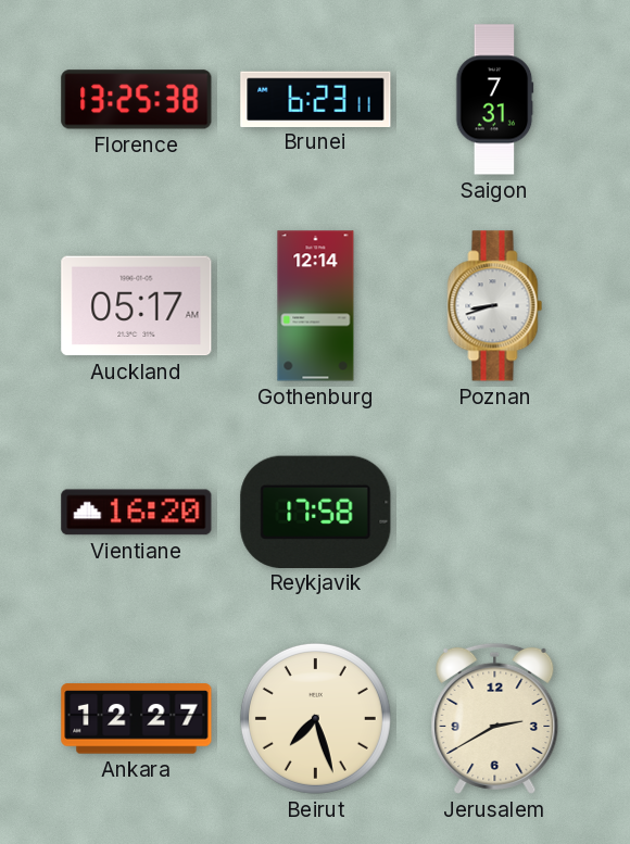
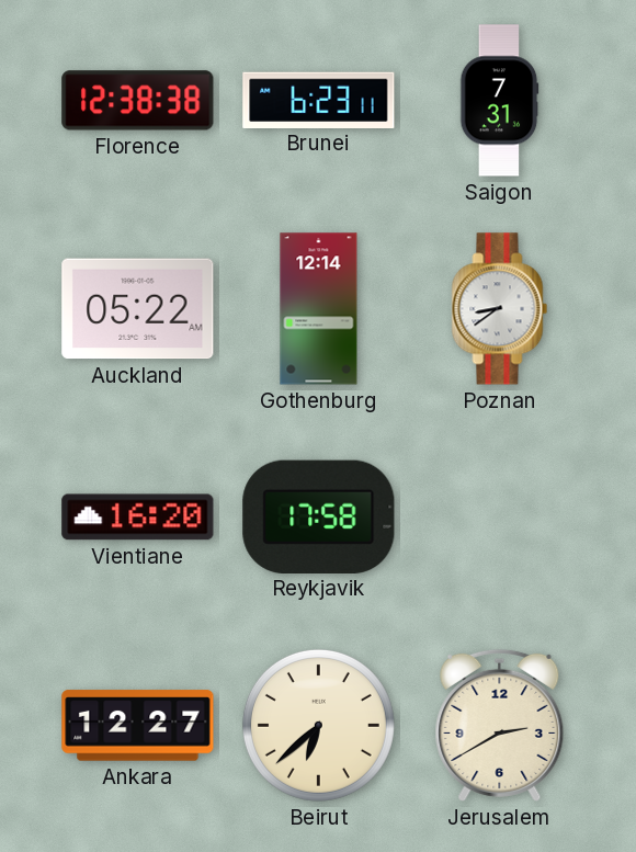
Florence: 13:25 -> 12:38 (138, 101)
Auckland: 05:17 -> 05:22 (138, 309)
Poznan: 8:42 -> 8:39 (500, 309)
Beirut: 7:27 -> 6:38 (318, 725)
